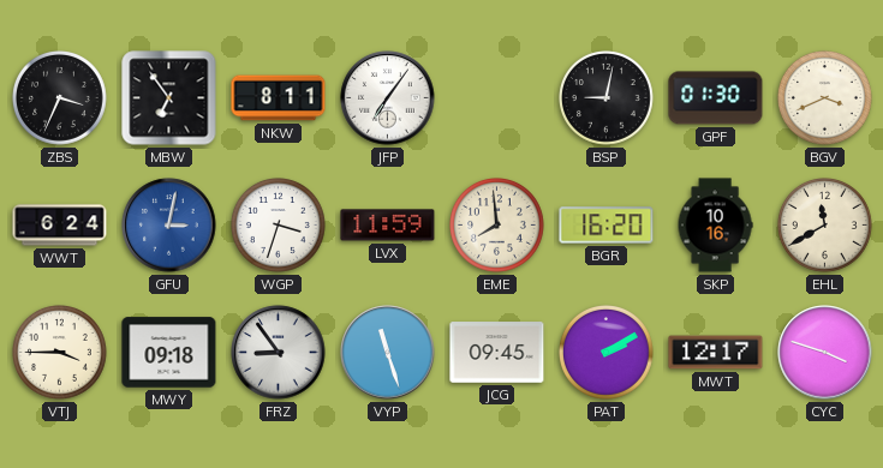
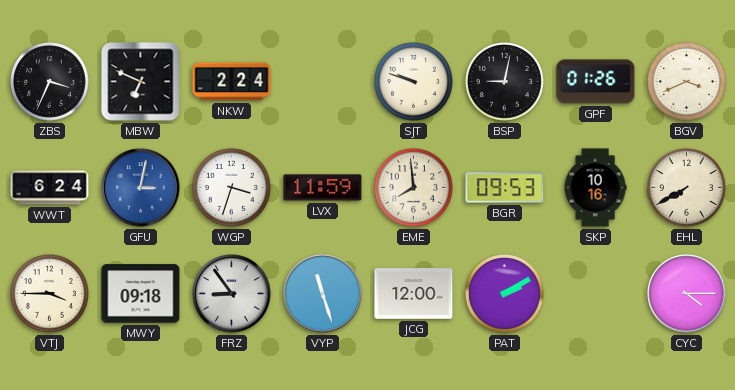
MBW: 6:54 -> 6:49 (141, 82)
NKW: 8:11 -> 2:24 (232, 82)
JFP: 7:06 -> none (388, 98)
SJT: none -> 9:48 (414, 82)
GPF: 01:30 -> 01:26 (596, 82)
BGR: 16:20 -> 09:53 (505, 188)
EHL: 11:40 -> 7:40 (687, 188)
JCG: 09:45 -> 12:00 (414, 294)
MWT: 12:17 -> none (716, 353)
CYC: 3:48 -> 4:15 (687, 294)
